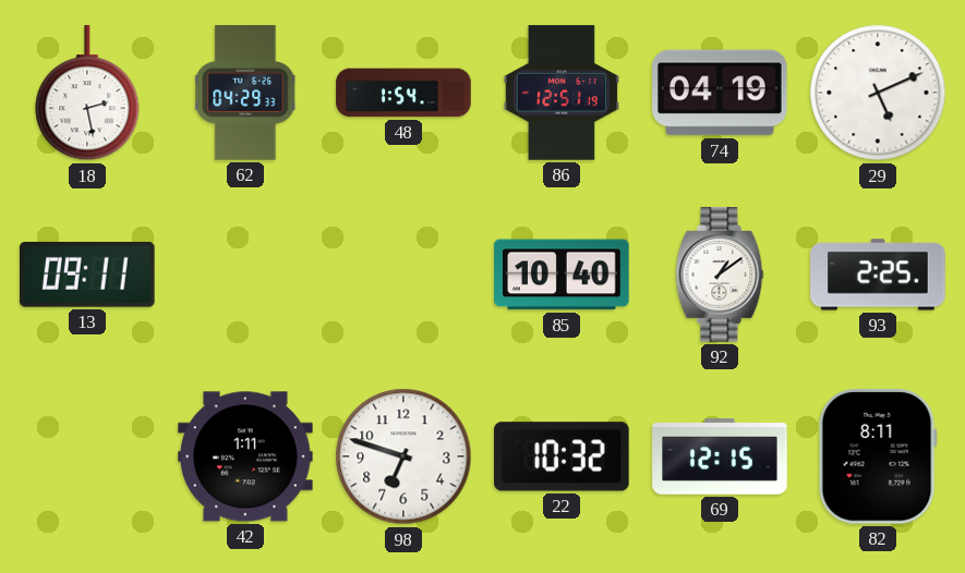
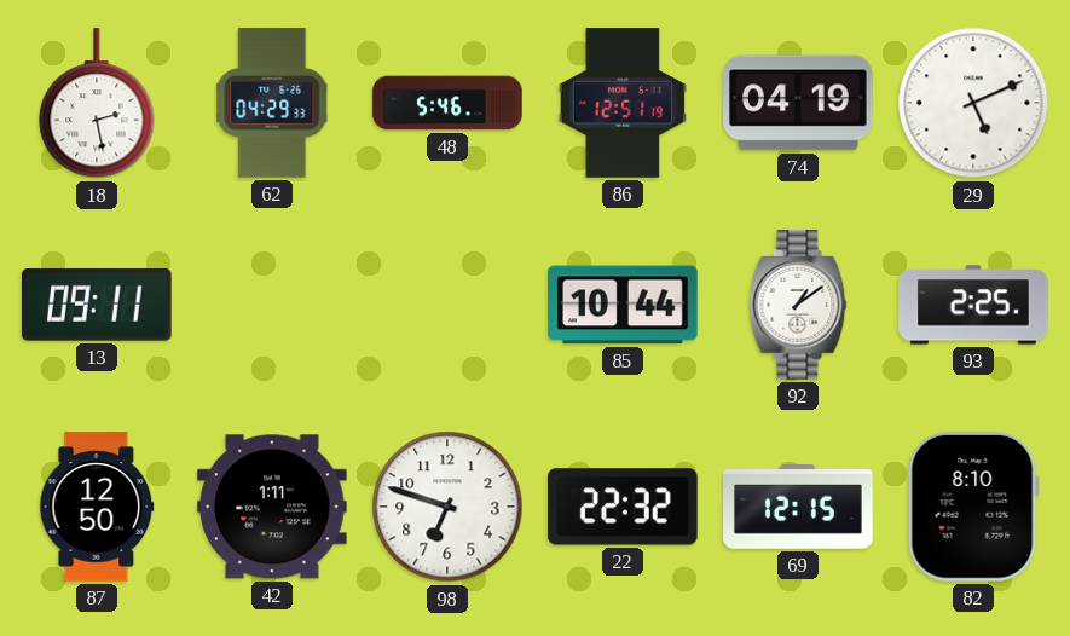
48: 1:54 -> 5:46 (447, 103)
85: 10:40 -> 10:44 (623, 305)
87: none -> 12:50 (97, 507)
22: 10:32 -> 22:32 (624, 507)
82: 8:11 -> 8:10 (973, 508)
